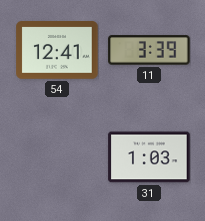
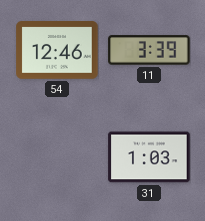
54: 12:41 -> 12:46 (57, 51)
